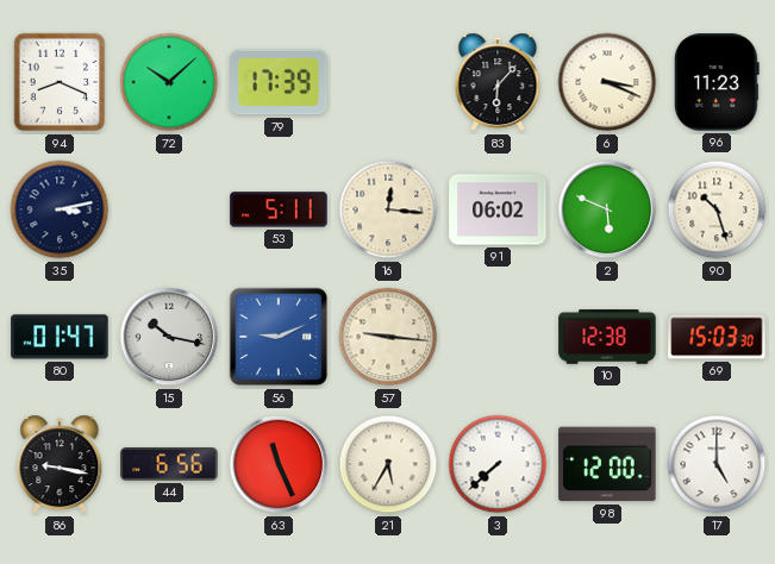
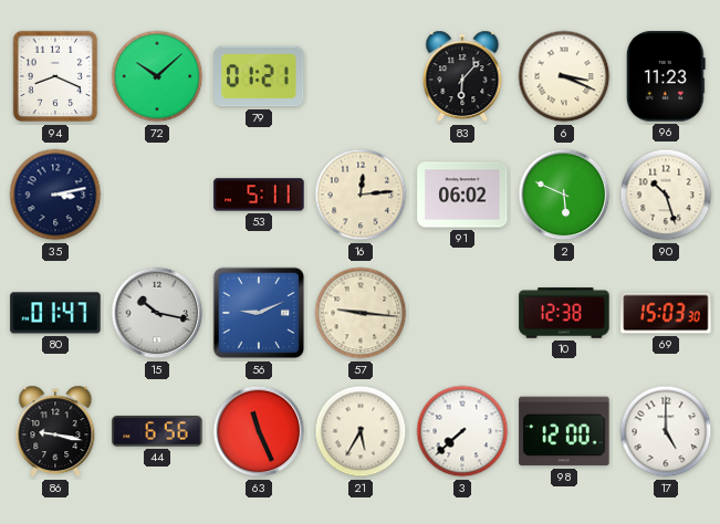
79: 17:39 -> 01:21 (259, 76)
16: 12:16 -> 12:14 (361, 195)
